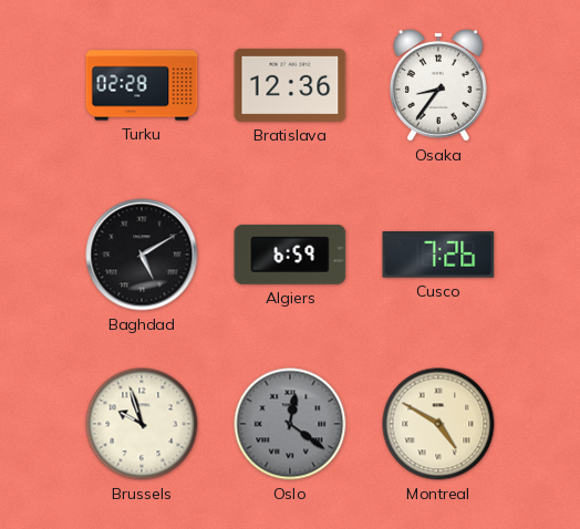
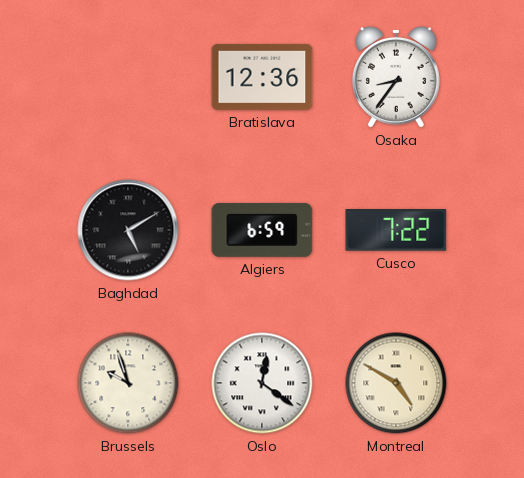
Turku: 02:28 -> none (142, 85)
Cusco: 7:26 -> 7:22 (396, 231)
Oslo dial: grey -> white (262, 383)
